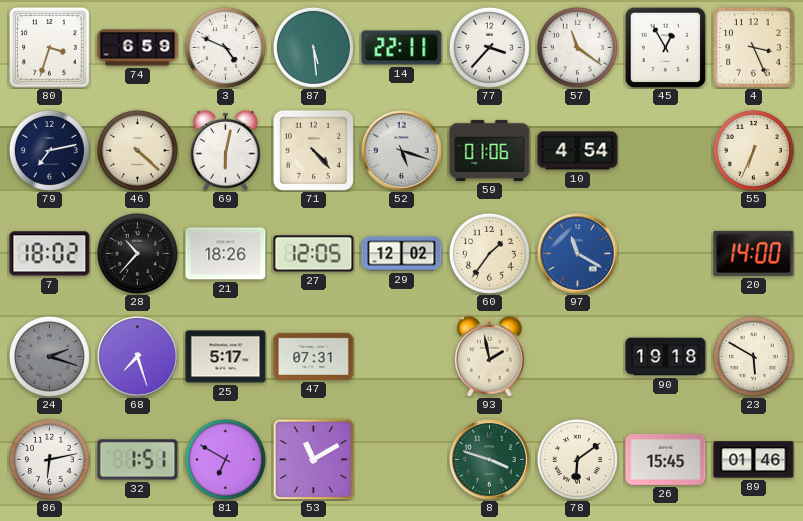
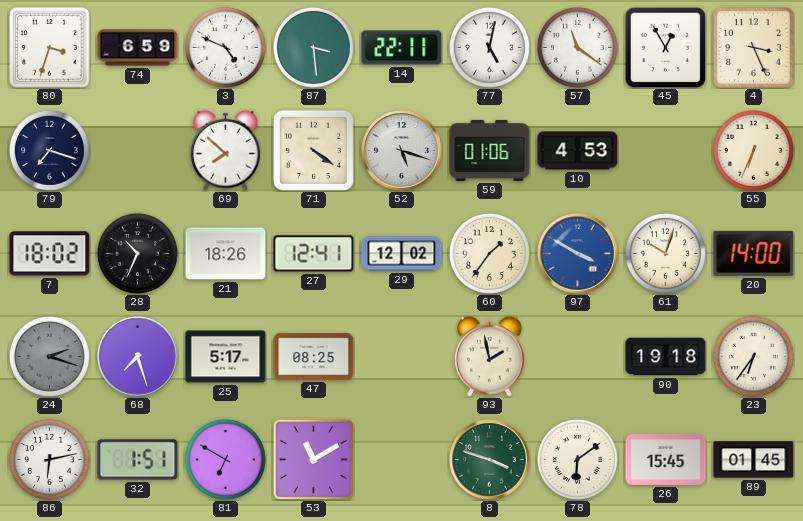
87: 5:29 -> 3:29 (313, 47)
77: 3:37 -> 5:02 (489, 47)
79: 7:13 -> 7:18 (49, 150)
46: 4:22 -> none (137, 150)
69: 6:02 -> 7:52 (226, 150)
71: 4:23 -> 4:21 (313, 150)
10: 4:54 -> 4:53 (578, 151)
28: 10:37 -> 10:34 (137, 253)
27: 12:05 -> 12:41 (314, 254)
97: 11:20 -> 3:50 (578, 254)
61: none -> 10:03 (665, 253)
47: 07:31 -> 08:25 (314, 356)
23: 5:50 -> 6:36 (753, 356)
89: 01:46 -> 01:45 (754, 460)
